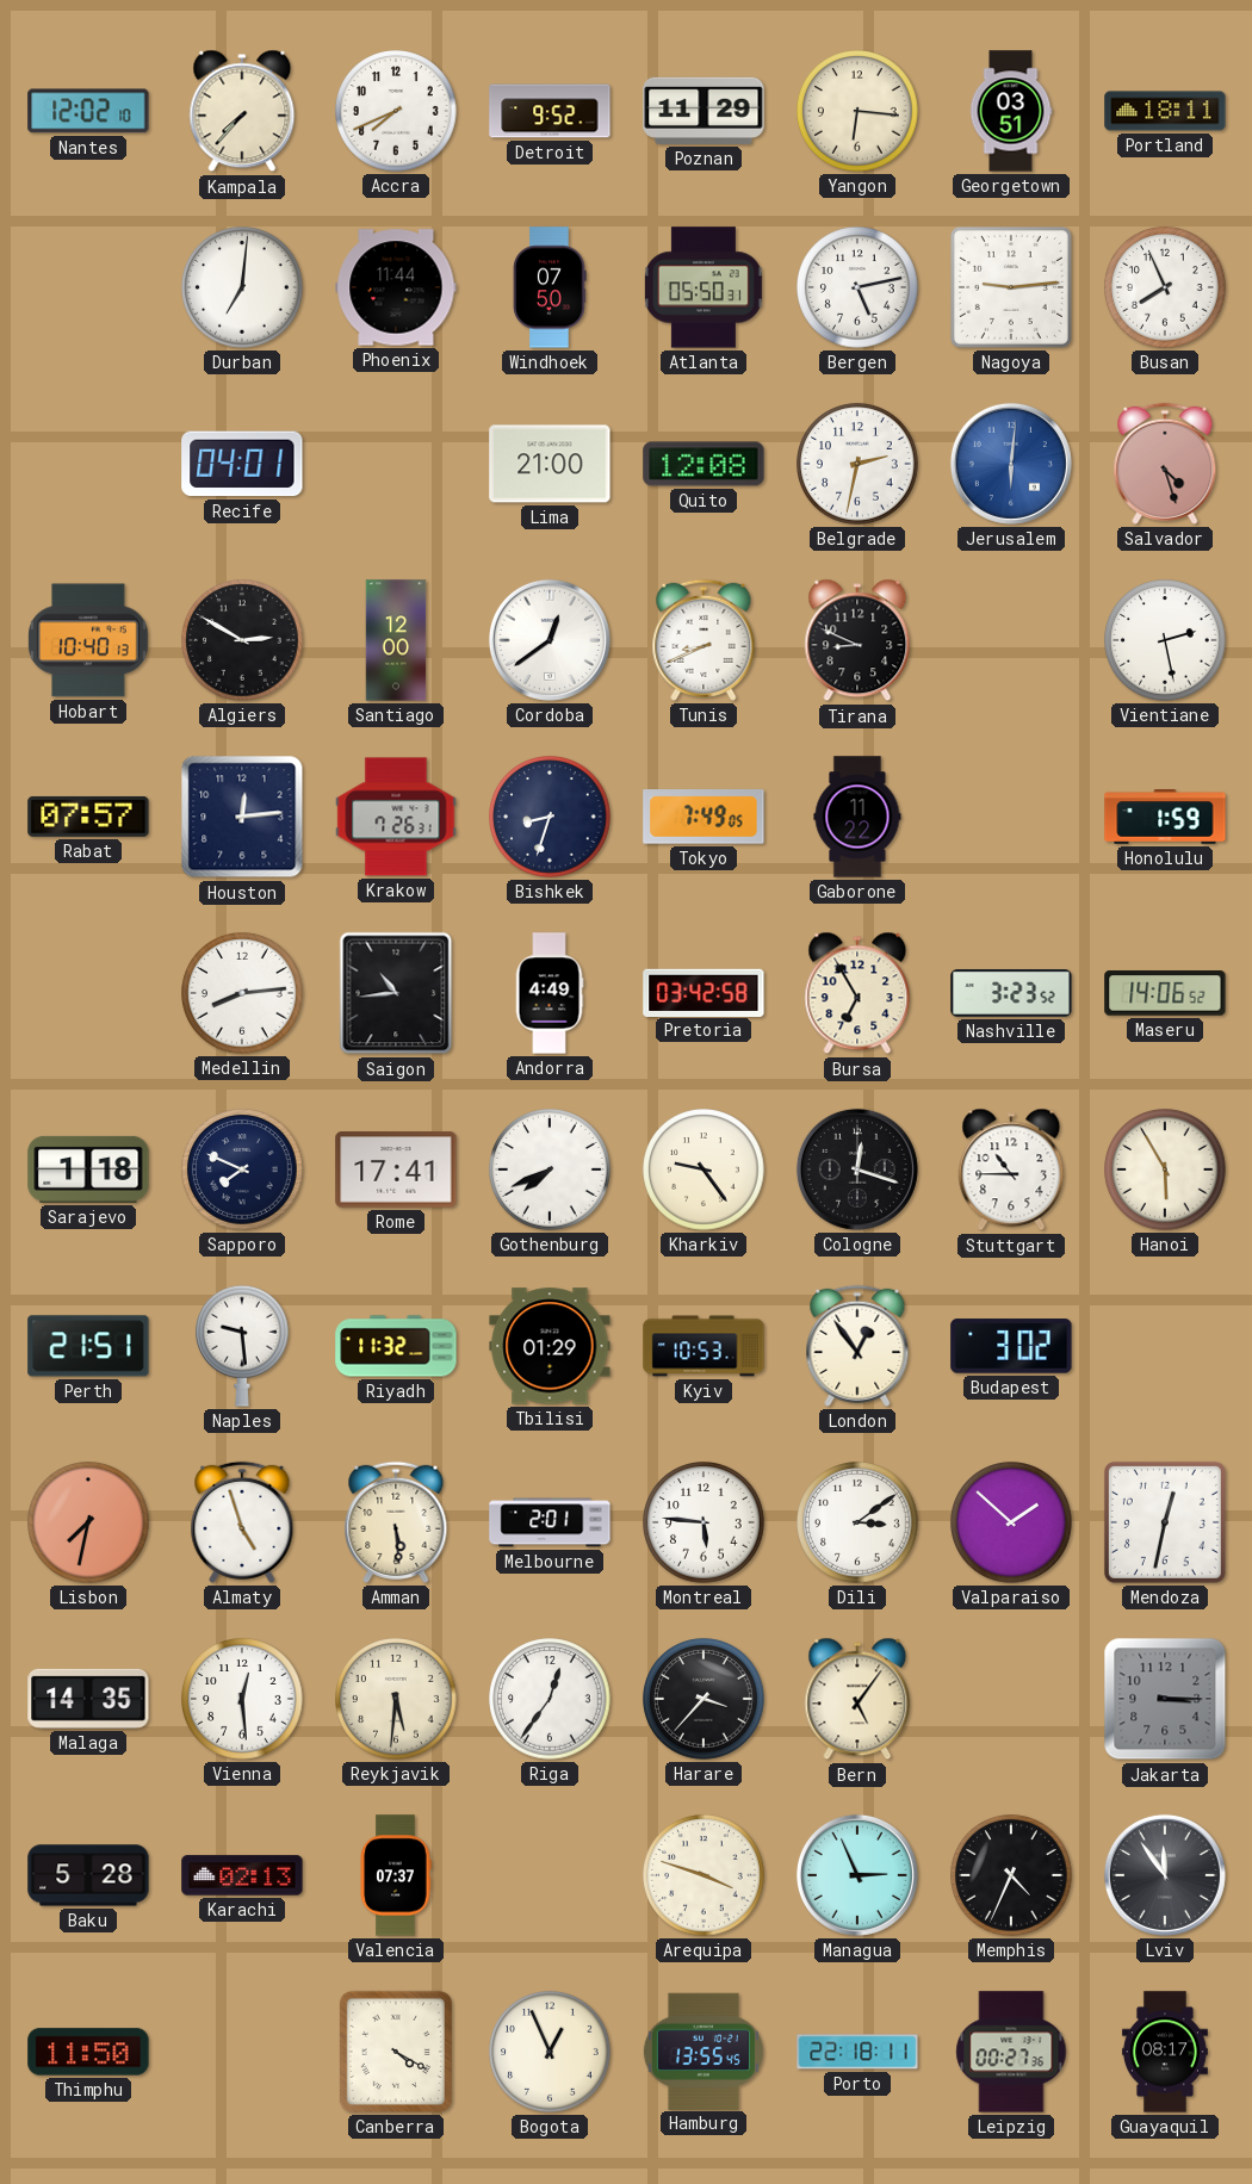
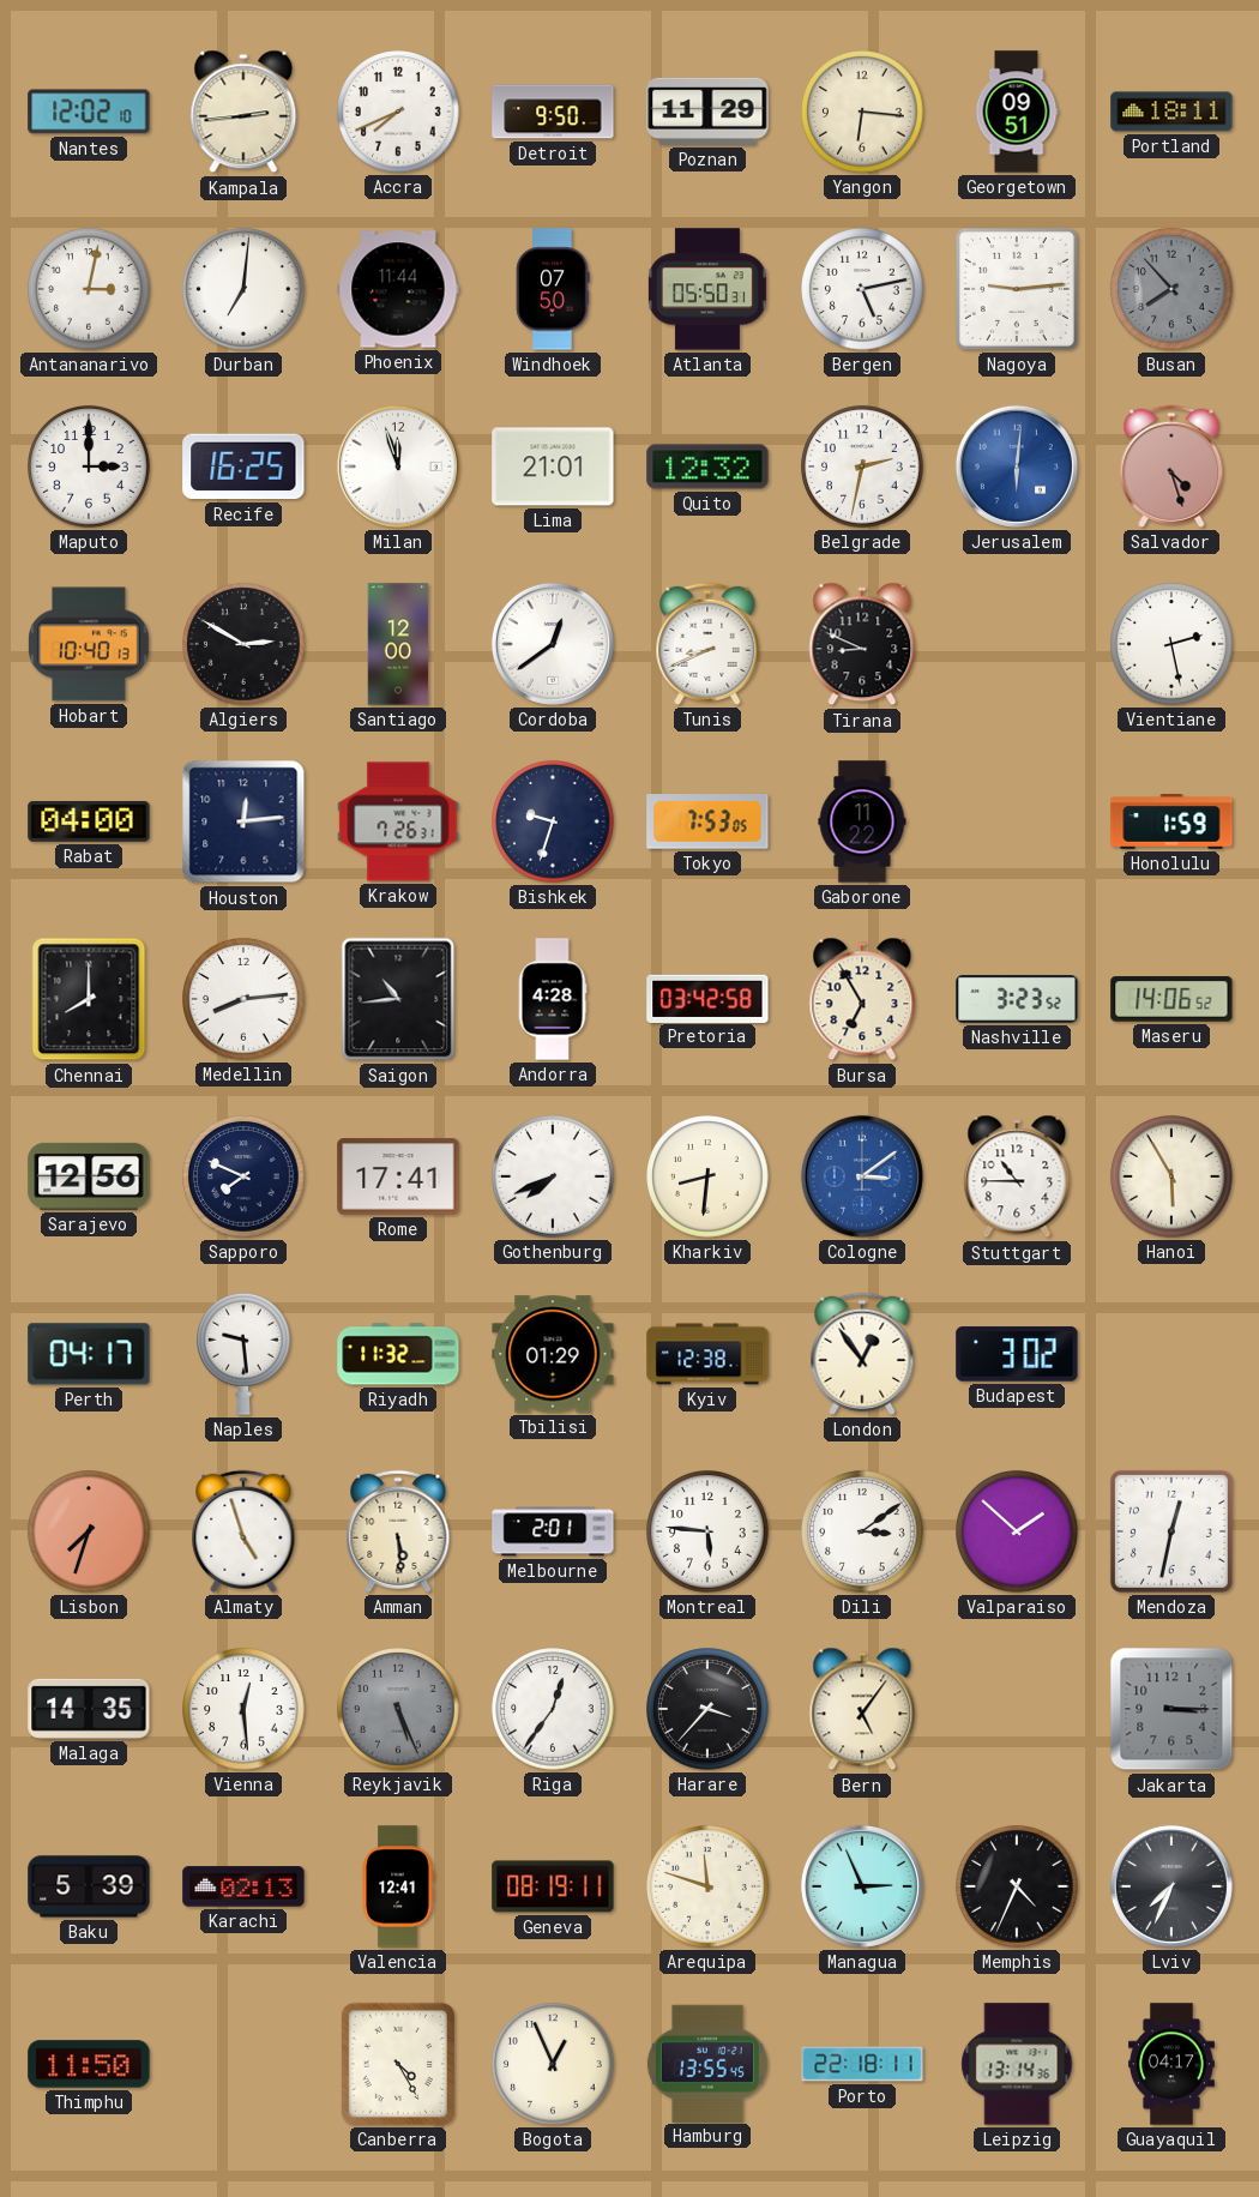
Kampala: 7:37 -> 2:44 (243, 112)
Detroit: 9:52 -> 9:50 (553, 112)
Georgetown: 03:51 -> 09:51 (1017, 112)
Antananarivo: none -> 3:02 (89, 289)
Busan: 7:56 -> 7:53 (1171, 289)
Busan dial: white -> grey (1171, 289)
Maputo: none -> 3:00 (89, 467)
Recife: 04:01 -> 16:25 (243, 467)
Milan: none -> 11:57 (398, 467)
Lima: 21:00 -> 21:01 (553, 467)
Quito: 12:08 -> 12:32 (707, 467)
Rabat: 07:57 -> 04:00 (89, 821)
Bishkek: 8:33 -> 9:33 (553, 821)
Tokyo: 7:49 -> 7:53 (707, 821)
Chennai: none -> 8:00 (89, 999)
Andorra: 4:49 -> 4:28 (553, 999)
Sarajevo: 1:18 -> 12:56 (89, 1176)
Kharkiv: 9:24 -> 8:31 (707, 1176)
Cologne: 12:18 -> 3:09 (862, 1176)
Cologne dial: black -> blue (862, 1176)
Perth: 21:51 -> 04:17 (89, 1354)
Kyiv: 10:53 -> 12:38 (707, 1354)
Lisbon: 7:32 -> 7:33 (89, 1531)
Reykjavik: 5:31 -> 5:26 (398, 1709)
Reykjavik dial: cream -> grey (398, 1709)
Baku: 5:28 -> 5:39 (89, 1886)
Valencia: 07:37 -> 12:41 (398, 1886)
Geneva: none -> 08:19 (553, 1886)
Arequipa: 3:48 -> 11:48 (707, 1886)
Lviv: 11:54 -> 7:34 (1171, 1886)
Canberra: 4:20 -> 4:25 (398, 2064)
Leipzig: 00:27 -> 13:14 (1017, 2064)
Guayaquil: 08:17 -> 04:17 (1171, 2064)
